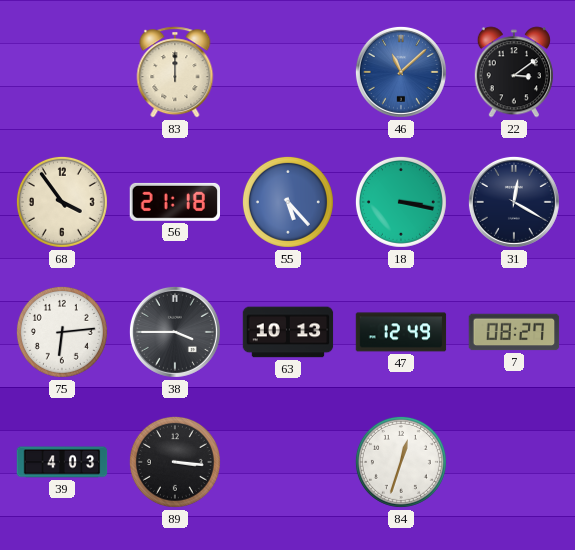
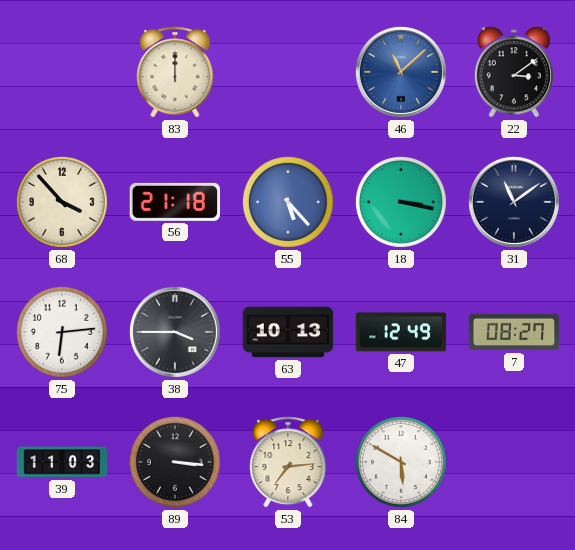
68: 3:54 -> 3:53 (62, 202)
31: 12:20 -> 11:09 (514, 202)
39: 4:03 -> 11:03 (62, 462)
53: none -> 7:14 (288, 462)
84: 12:33 -> 5:50 (401, 462)
